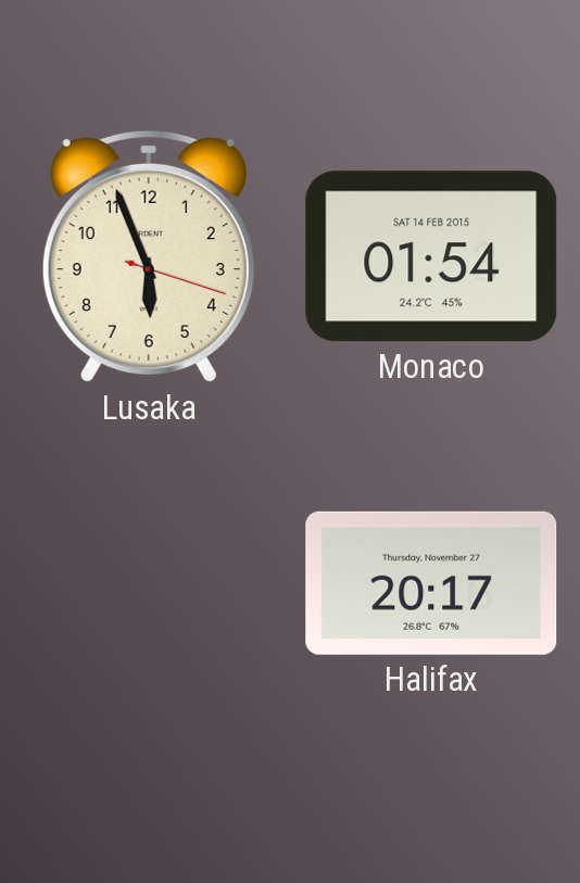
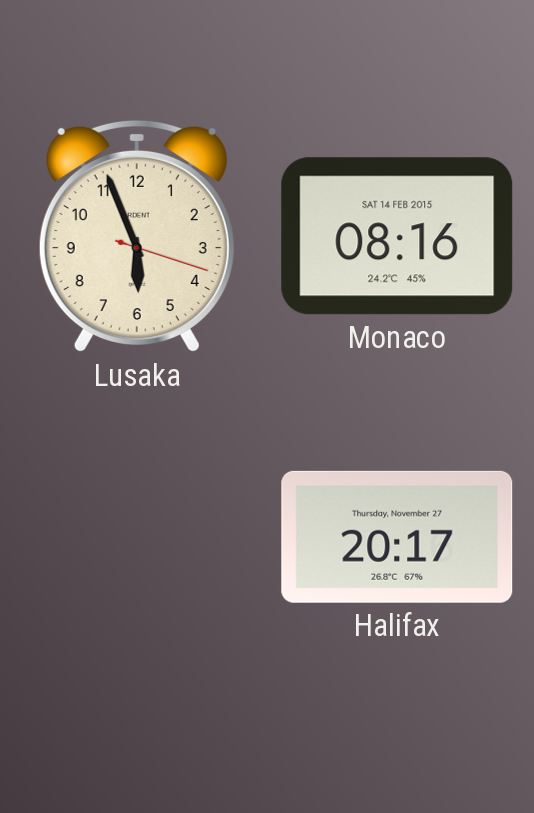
Monaco: 01:54 -> 08:16 (397, 236)
